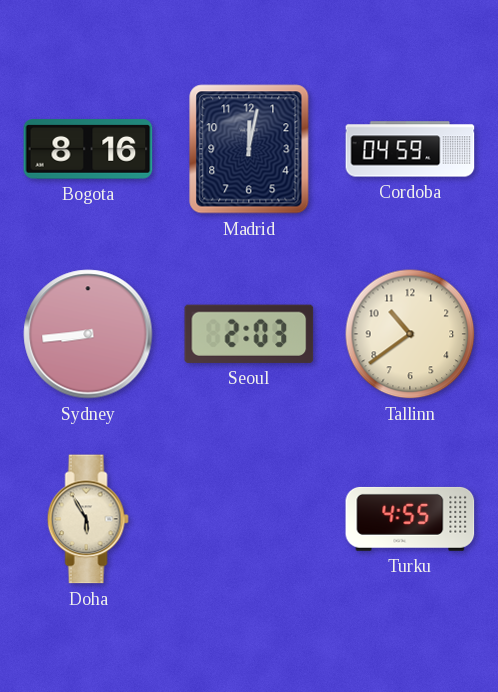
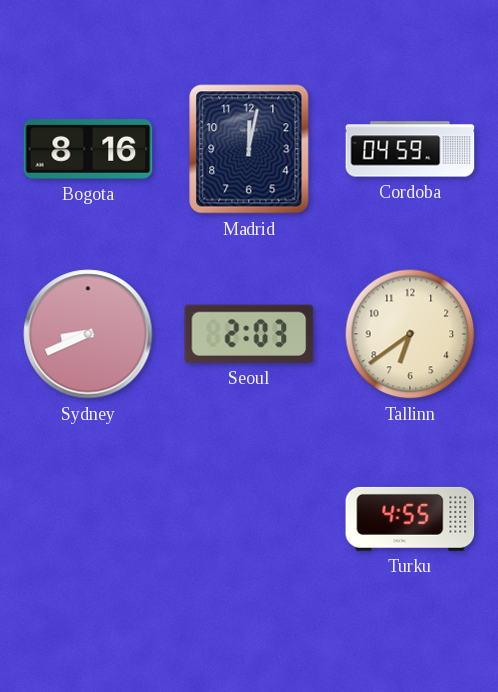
Sydney: 8:44 -> 8:41 (88, 334)
Tallinn: 10:39 -> 6:39 (410, 334)
Doha: 5:55 -> none (88, 519)
